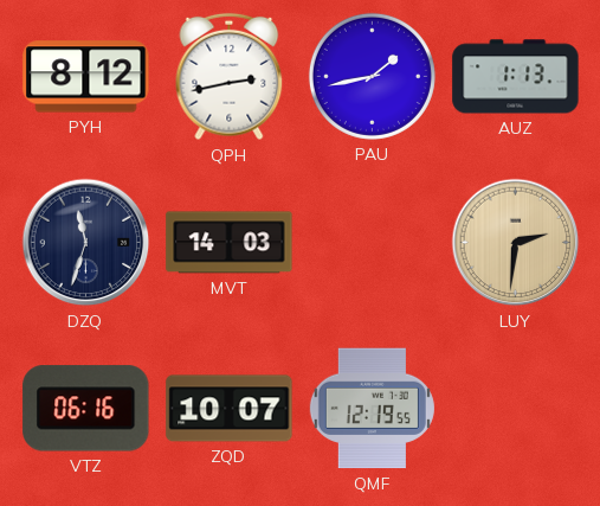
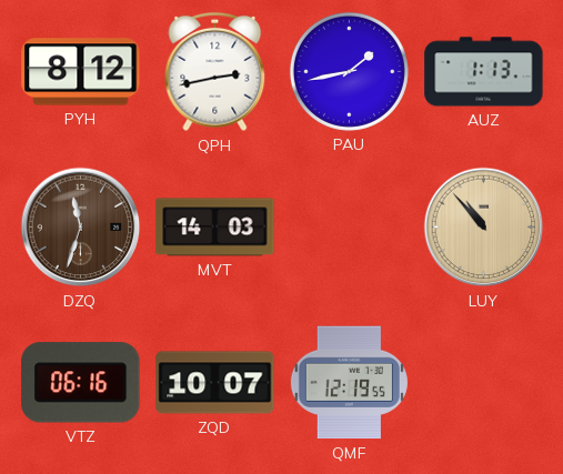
DZQ dial: navy -> brown (81, 228)
LUY: 2:31 -> 10:53 (484, 228)
